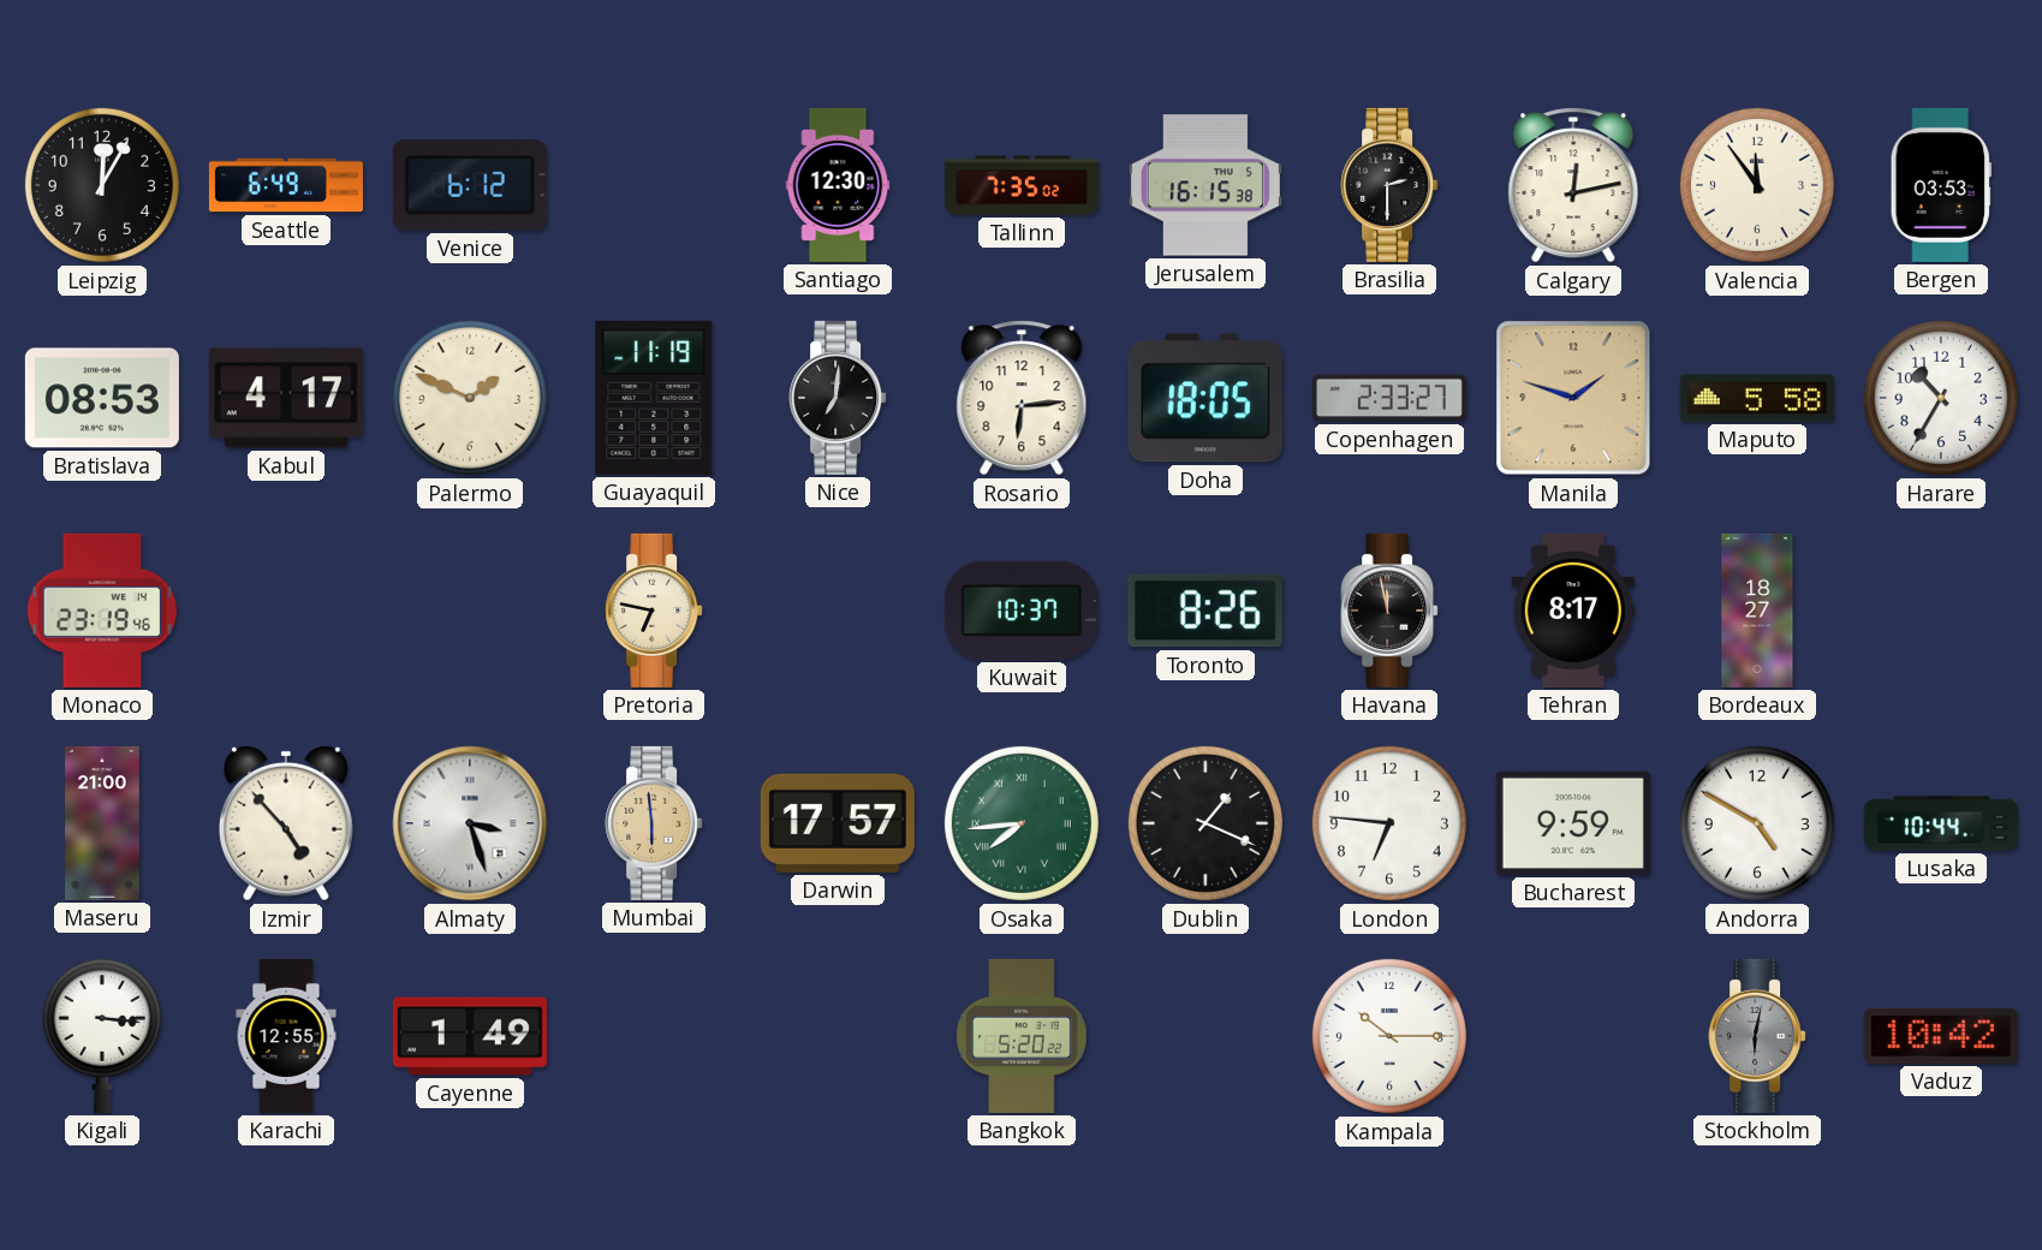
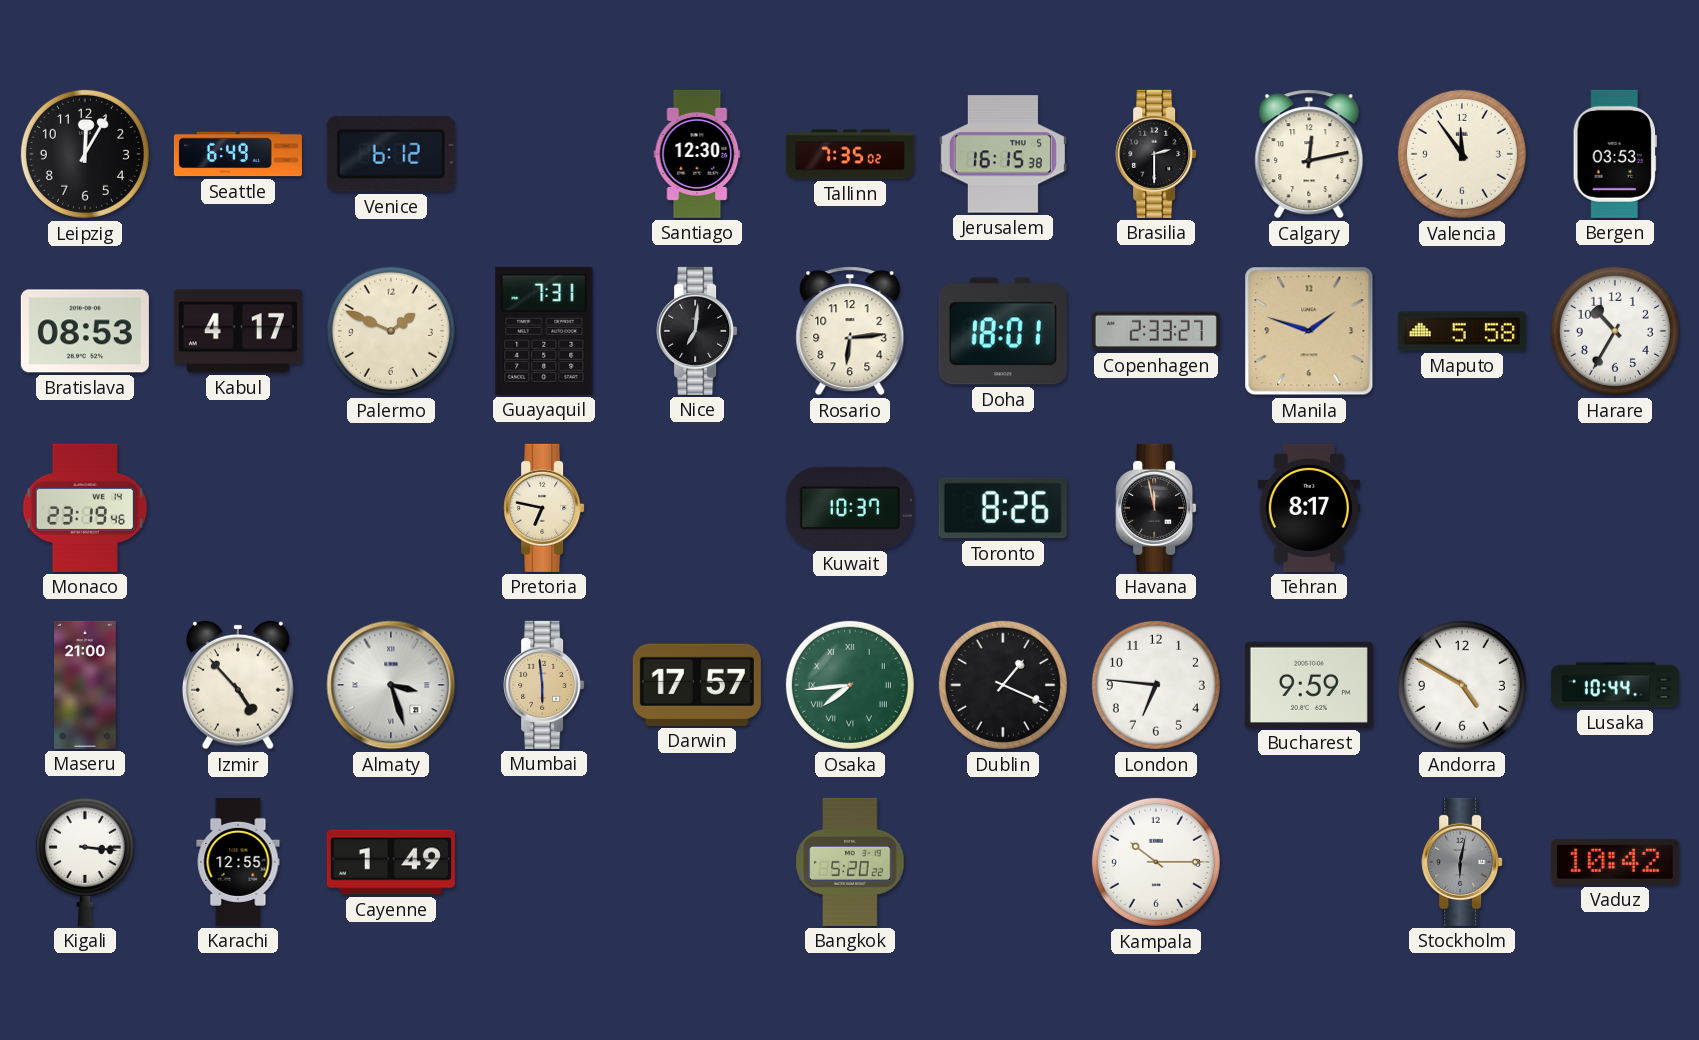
Guayaquil: 11:19 -> 7:31 (544, 331)
Doha: 18:05 -> 18:01 (1003, 331)
Bordeaux: 18:27 -> none (1757, 611)
